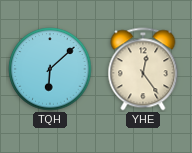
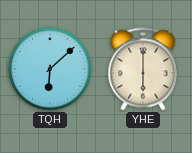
YHE: 12:24 -> 6:00 (143, 69)
